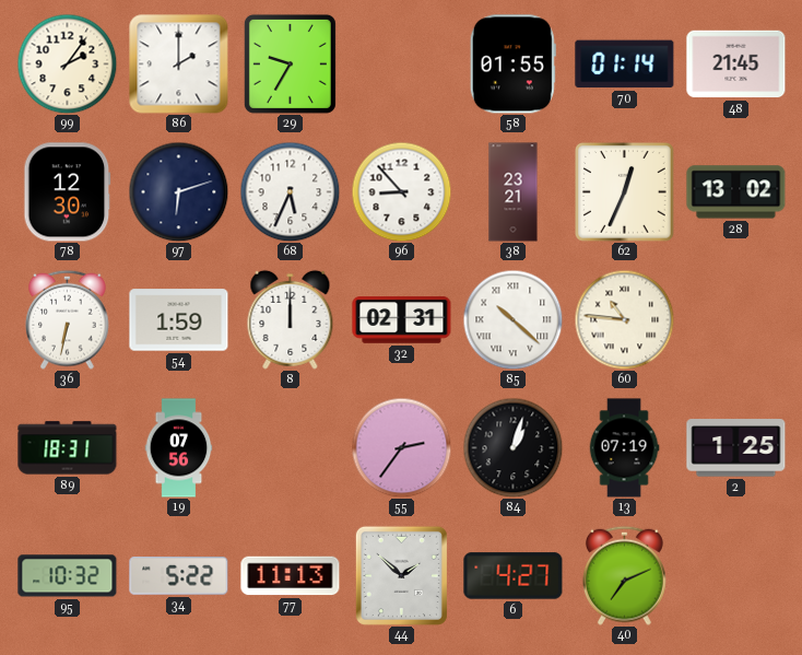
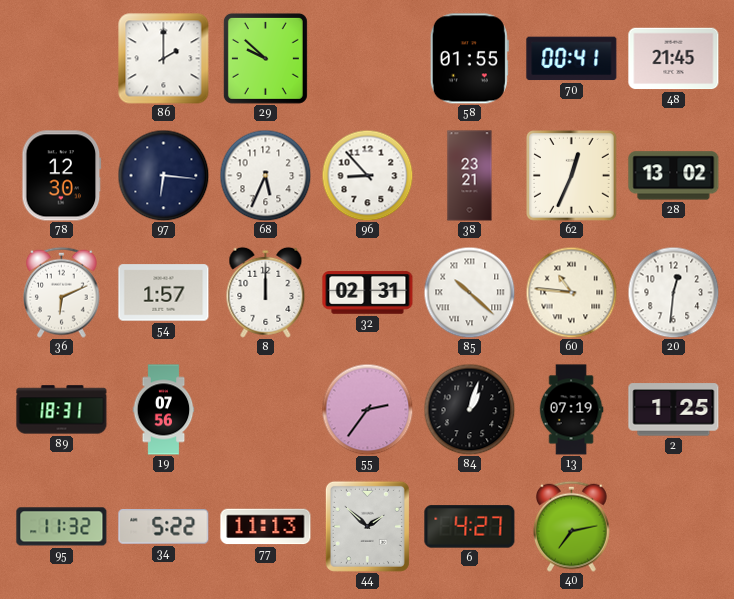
99: 2:06 -> none (67, 63)
29: 9:35 -> 9:52 (265, 58)
70: 01:14 -> 00:41 (572, 59)
97: 6:12 -> 6:16 (163, 175)
36: 6:32 -> 6:11 (62, 292)
54: 1:59 -> 1:57 (164, 293)
20: none -> 12:31 (673, 292)
95: 10:32 -> 11:32 (62, 527)
40: 7:11 -> 7:13 (572, 526)
